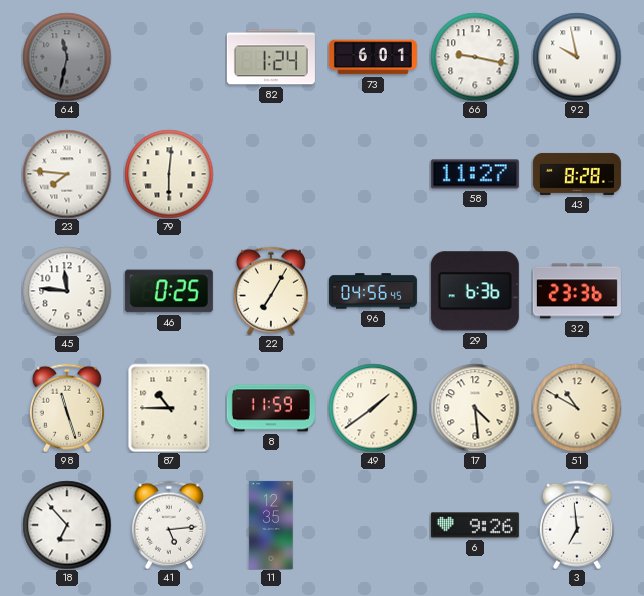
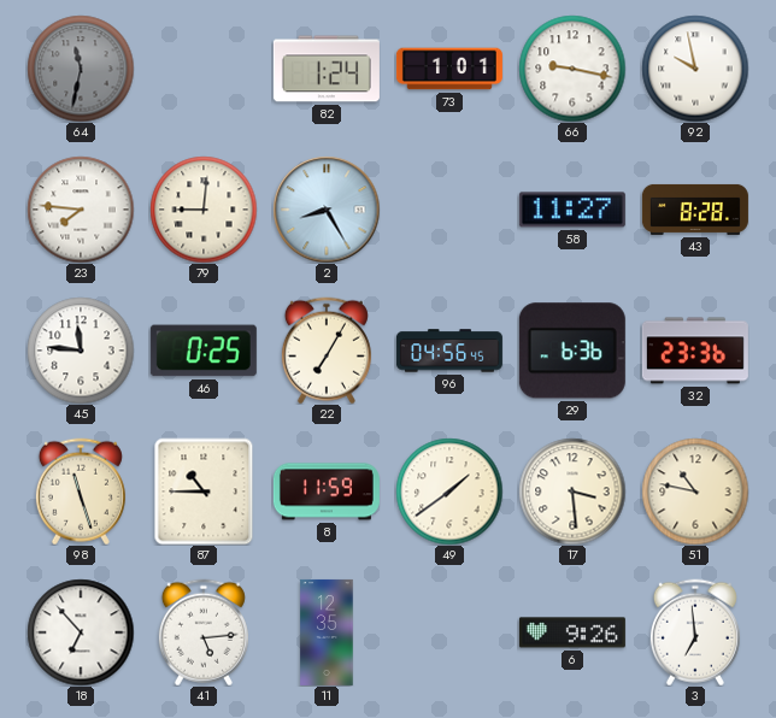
73: 6:01 -> 1:01 (449, 69)
79: 6:01 -> 9:01 (204, 210)
2: none -> 8:25 (327, 210)
17: 4:29 -> 3:29 (572, 492)
51: 10:50 -> 10:47 (695, 492)
